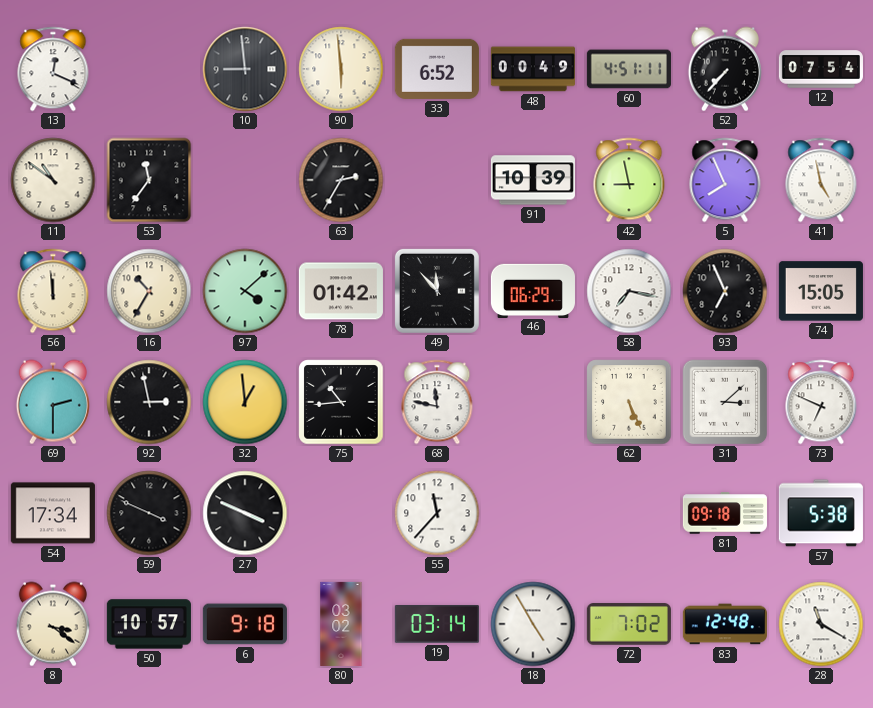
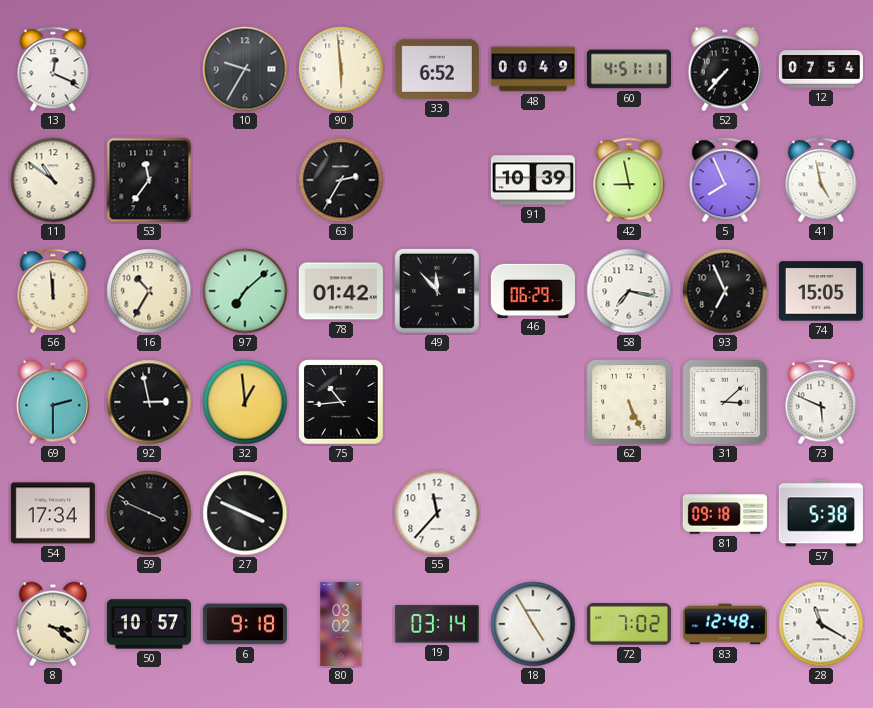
10: 8:59 -> 9:35 (245, 69)
97: 4:08 -> 7:08 (245, 291)
68: 11:47 -> none (437, 402)
73: 6:49 -> 5:49 (821, 402)
